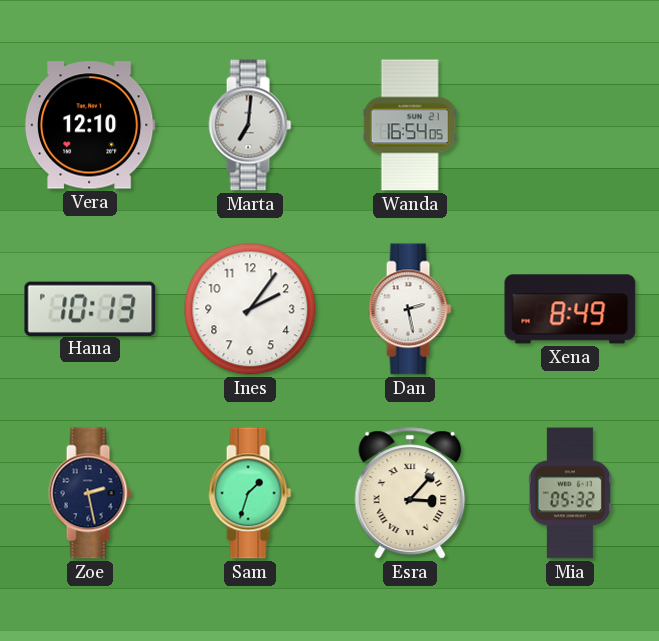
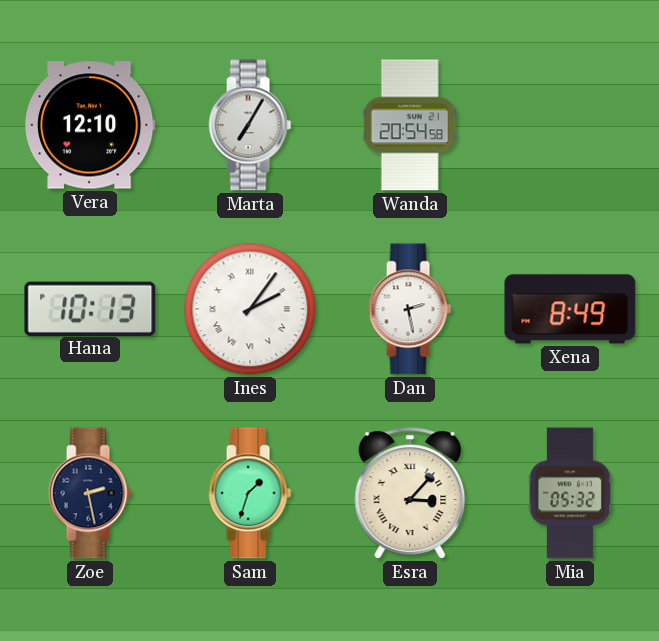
Marta: 7:01 -> 7:05 (250, 125)
Wanda: 16:54 -> 20:54 (410, 125)
Ines numerals: Arabic -> Roman (250, 309)
